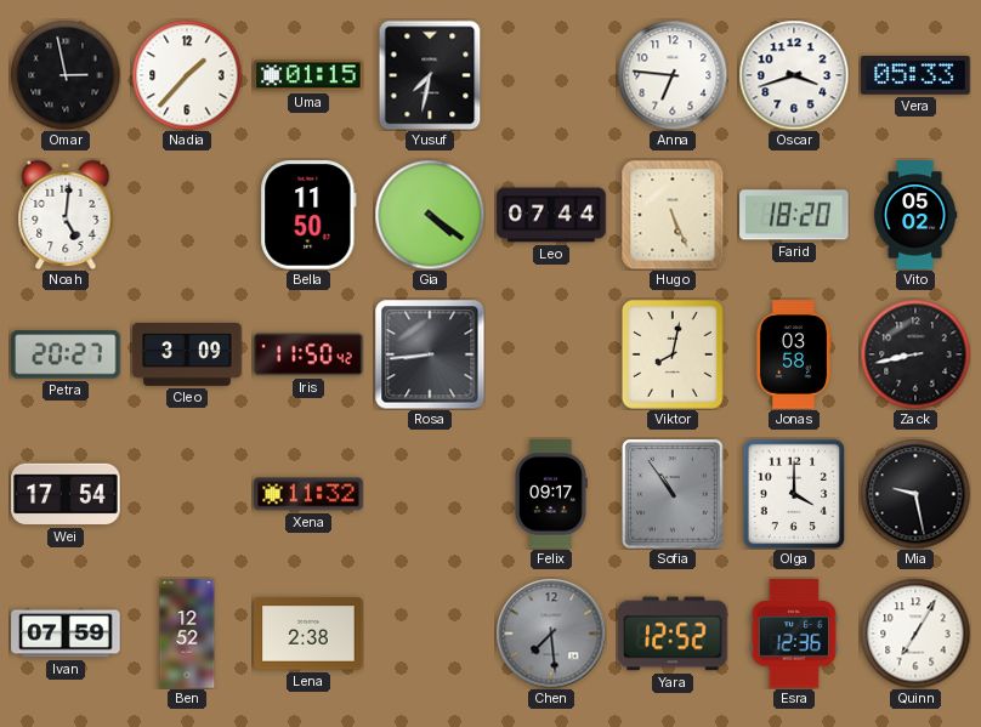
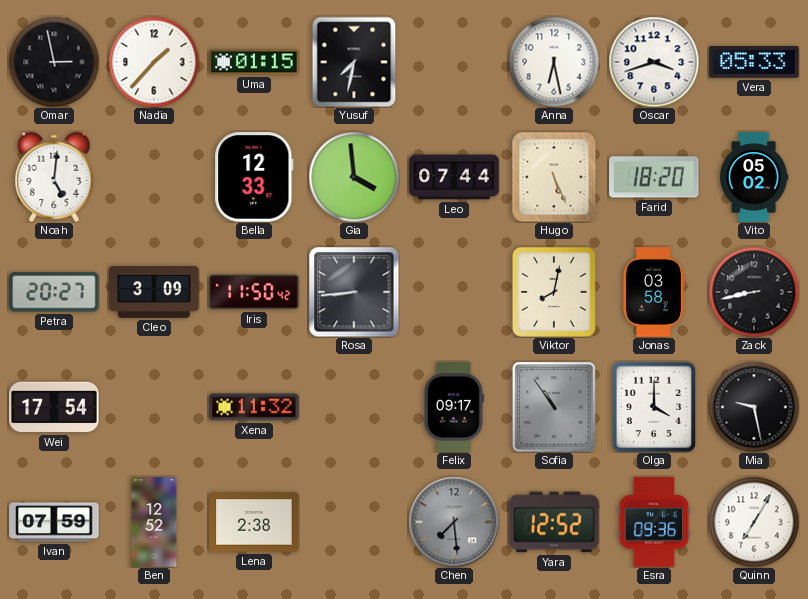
Anna: 6:46 -> 6:28 (554, 62)
Bella: 11:50 -> 12:33 (254, 177)
Gia: 4:21 -> 3:59 (354, 177)
Esra: 12:36 -> 09:36 (654, 522)
